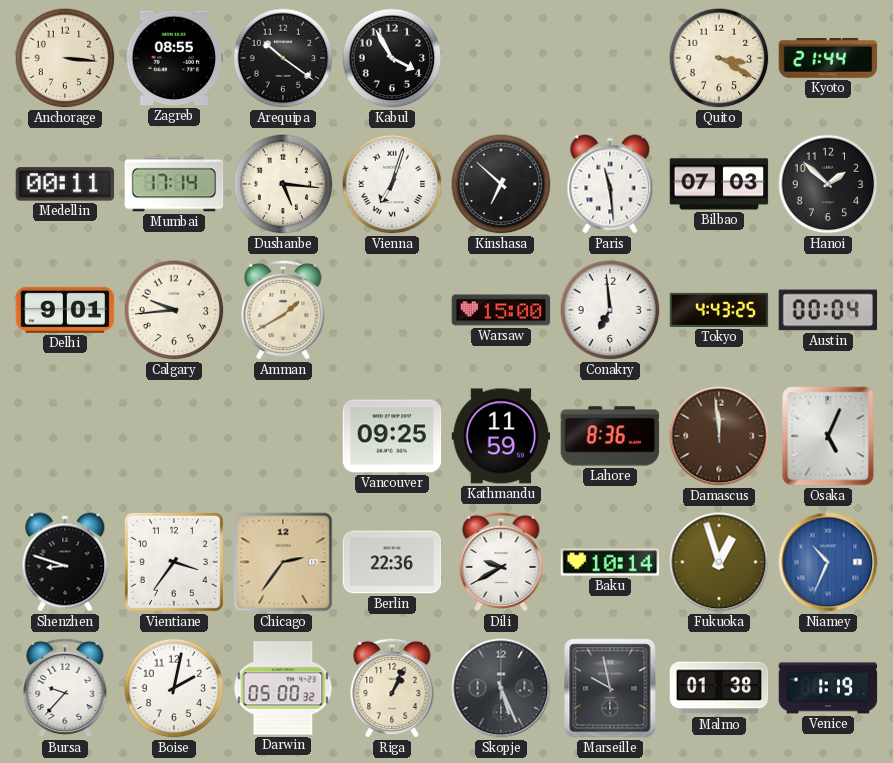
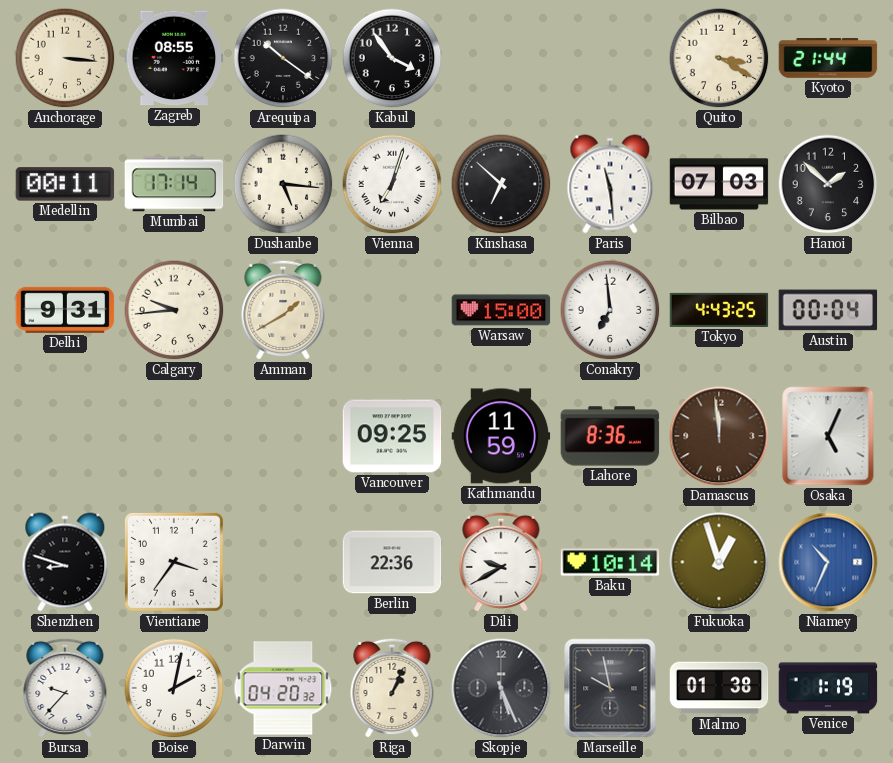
Kabul: 3:55 -> 3:54 (392, 58)
Delhi: 9:01 -> 9:31 (65, 310)
Chicago: 2:36 -> none (283, 562)
Darwin: 05:00 -> 04:20 (283, 688)
